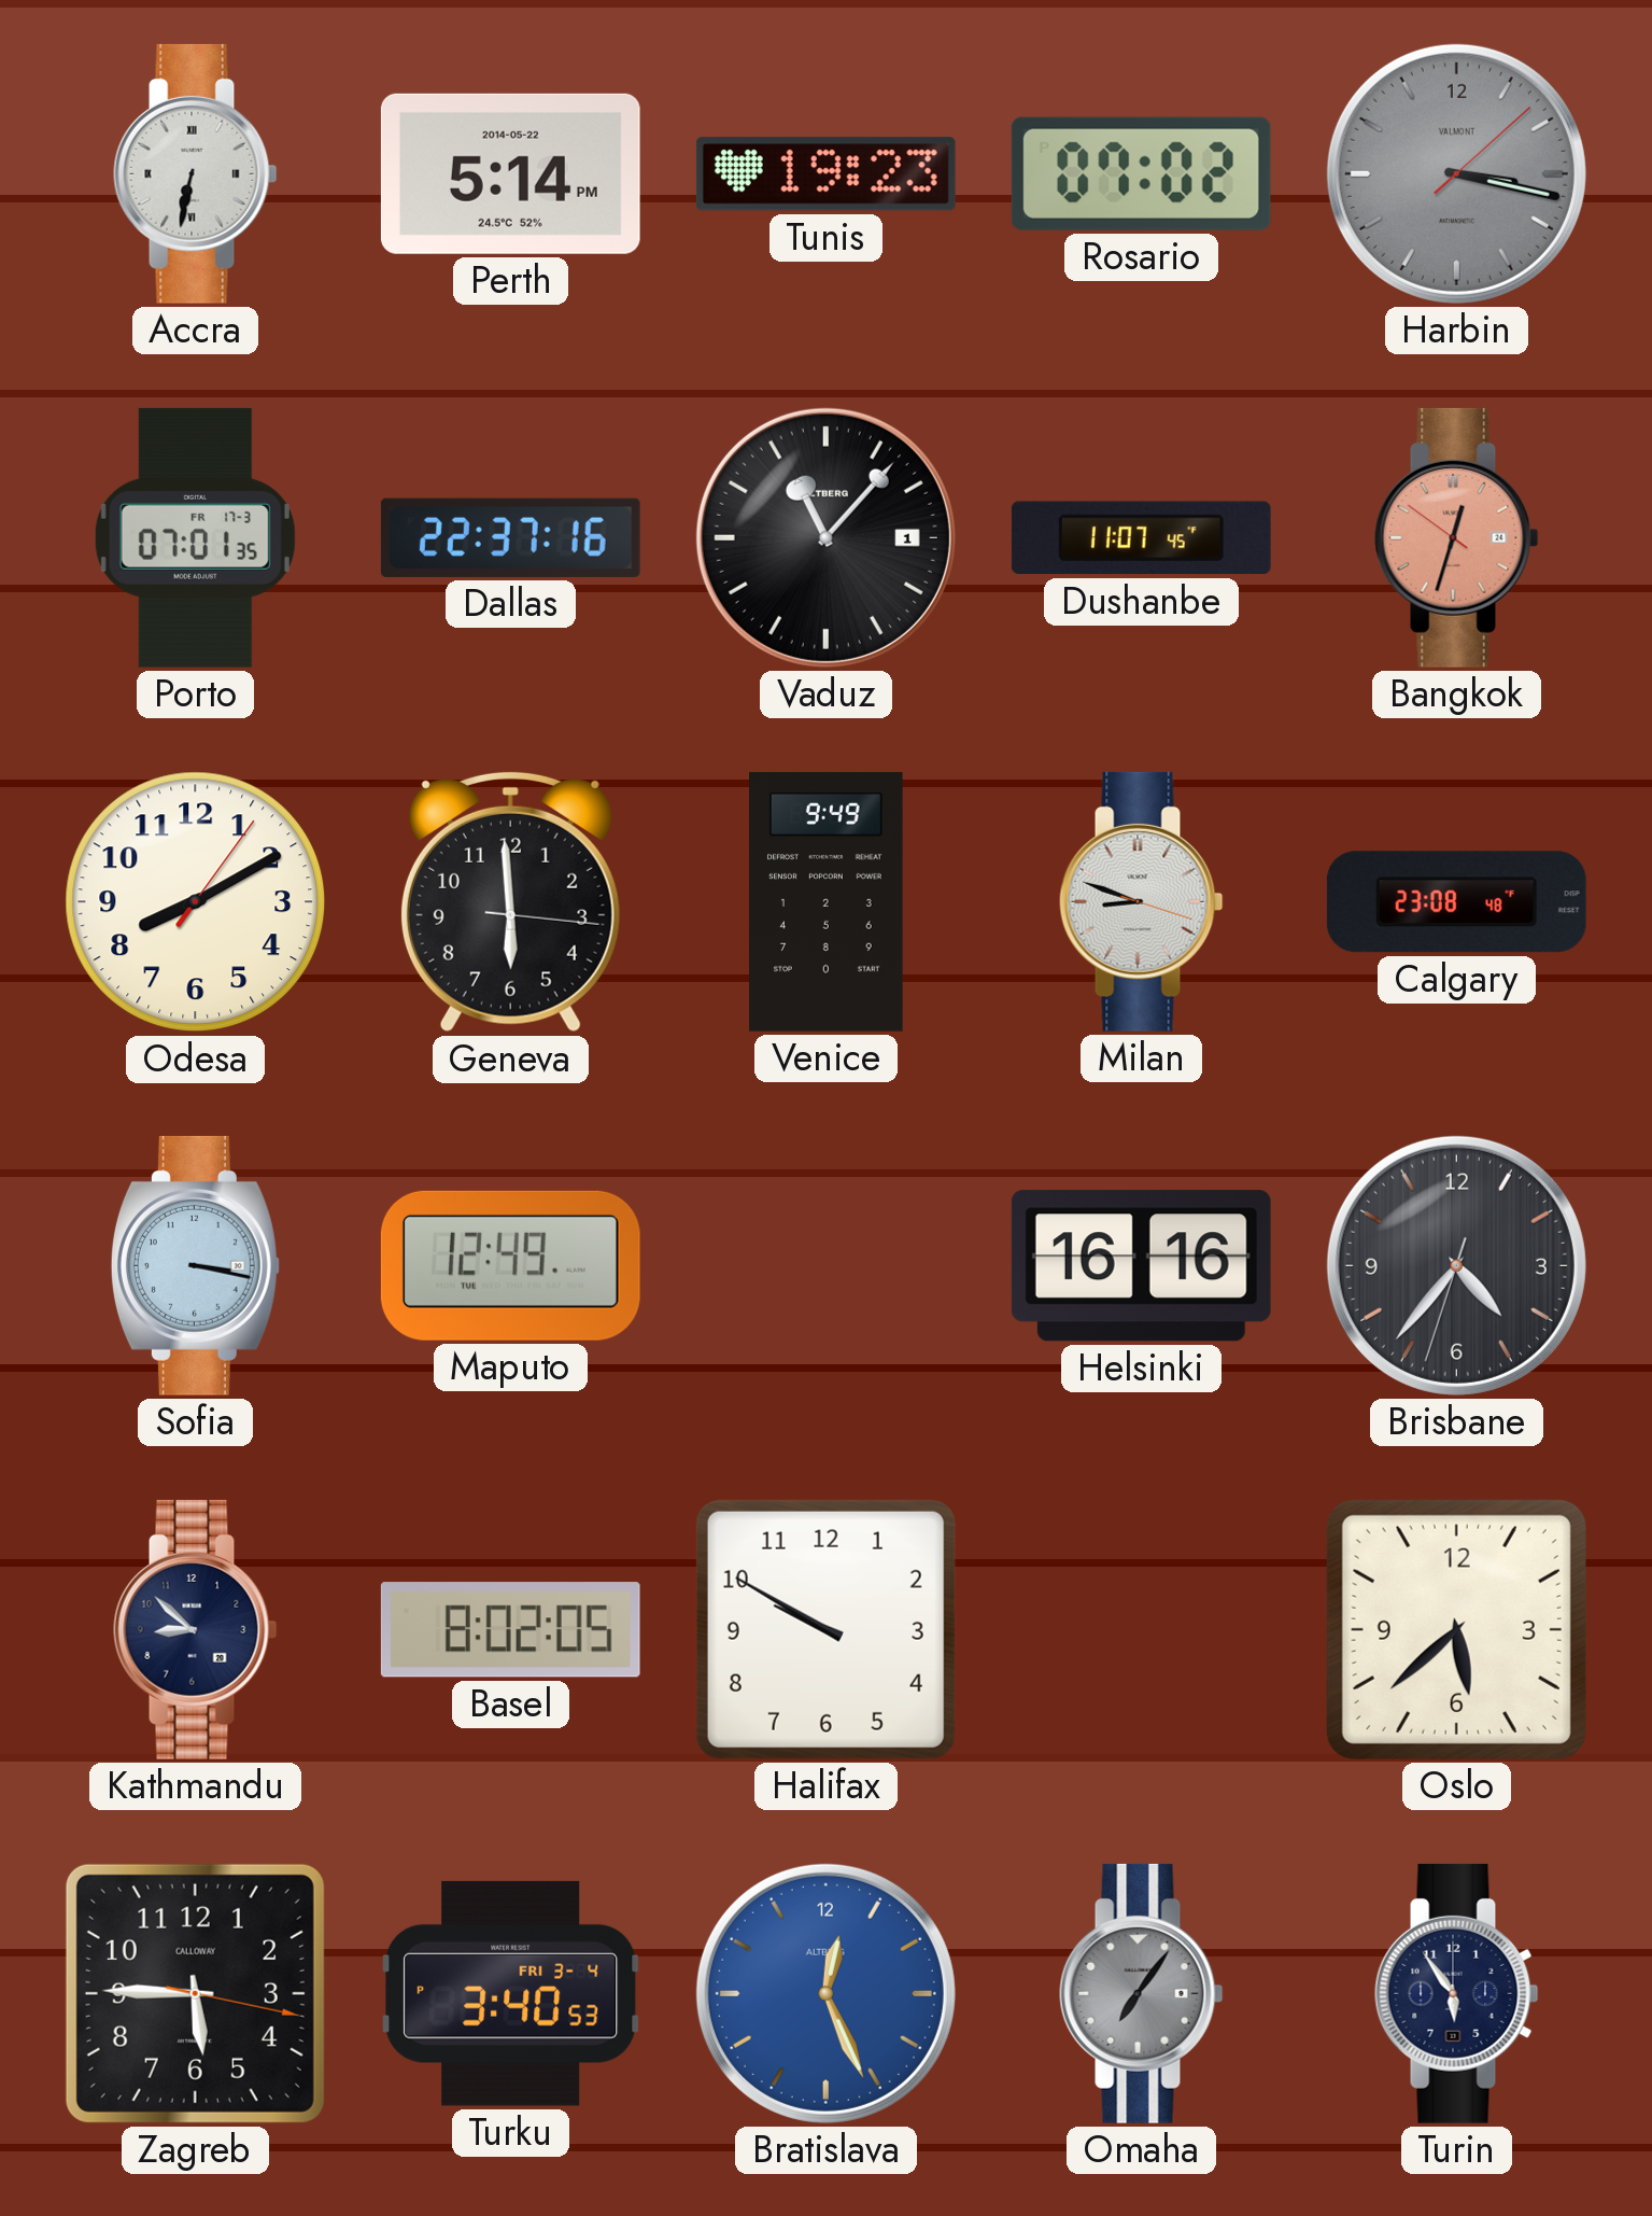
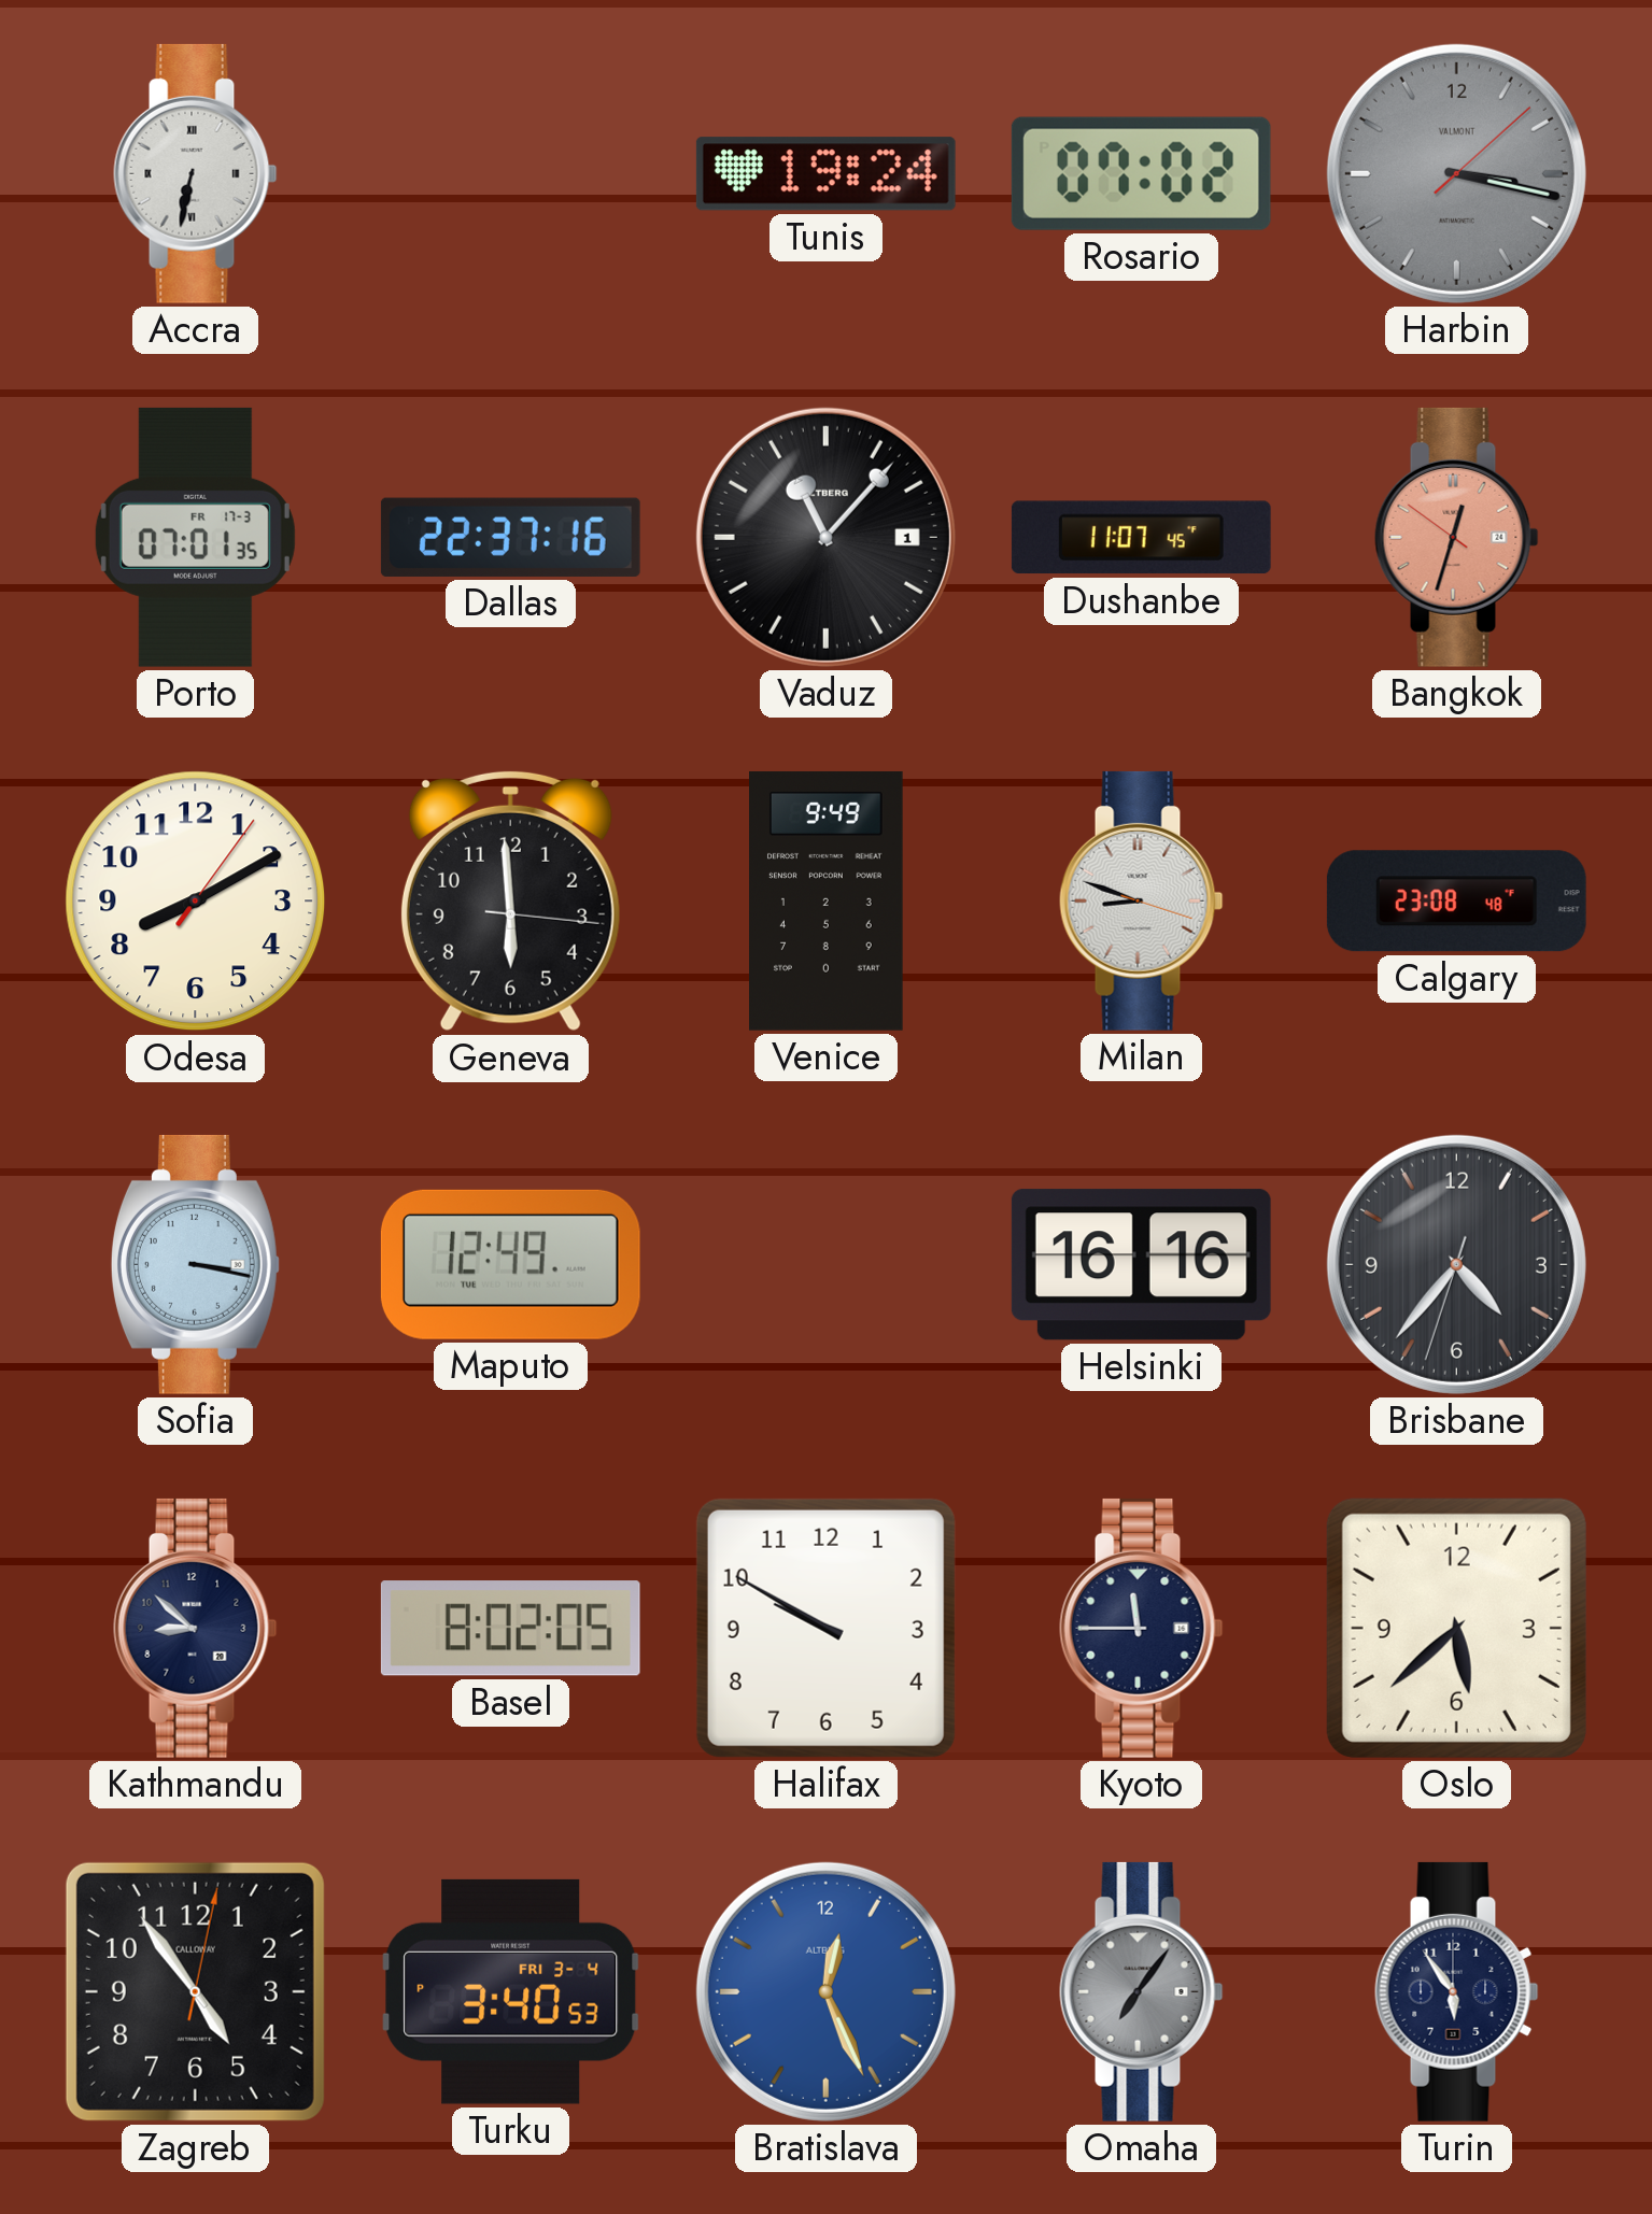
Perth: 5:14 -> none (510, 173)
Tunis: 19:23 -> 19:24 (825, 174)
Kyoto: none -> 11:45 (1142, 1628)
Zagreb: 5:45 -> 4:54 (195, 1991)
